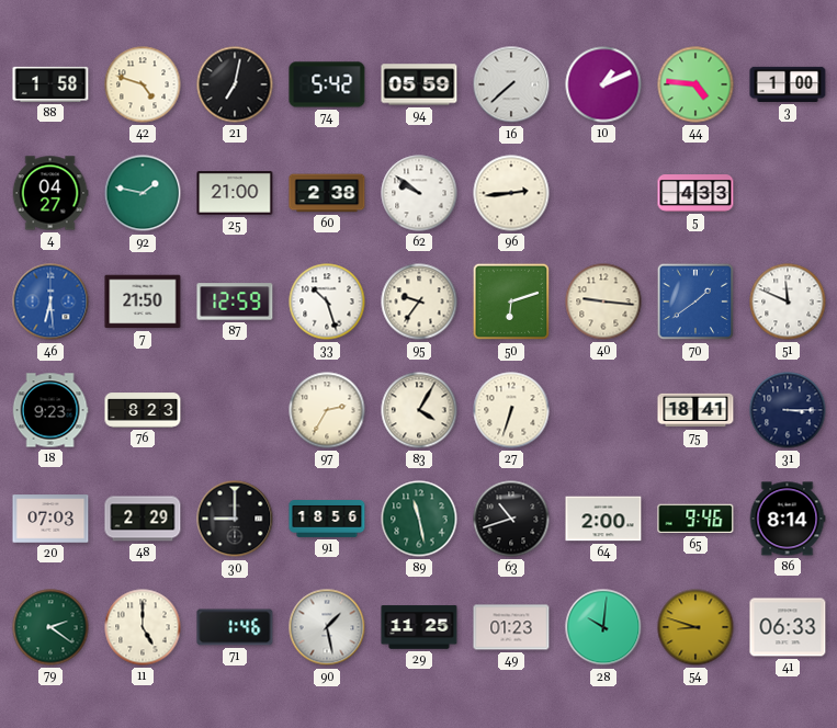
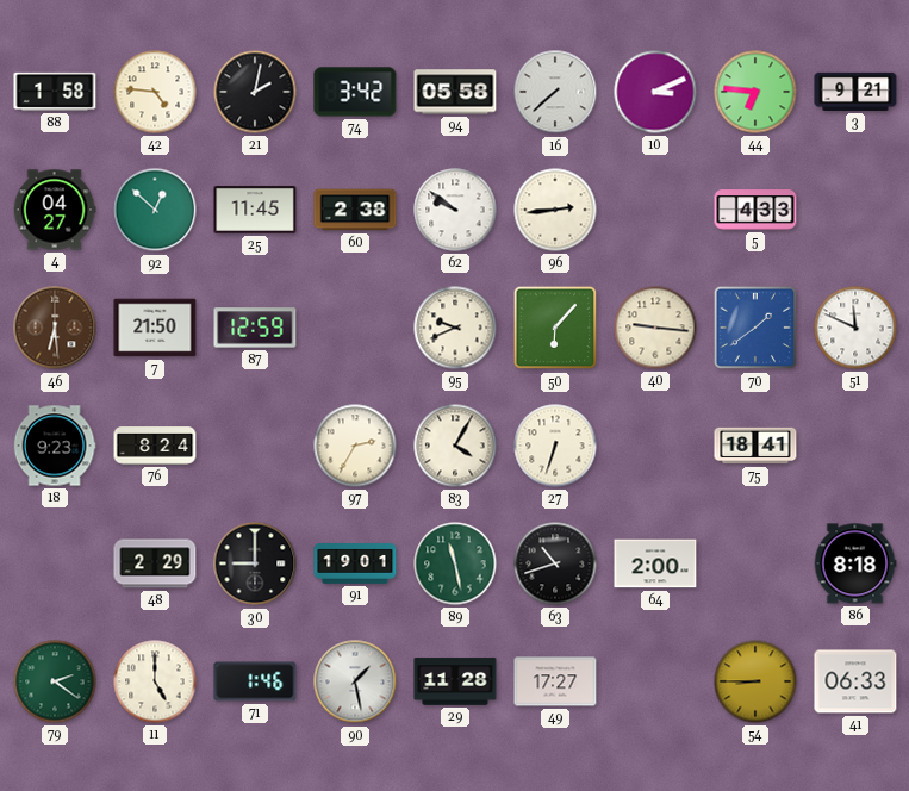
42: 4:48 -> 4:46 (155, 92)
21: 7:02 -> 2:02 (255, 92)
74: 5:42 -> 3:42 (355, 92)
94: 05:59 -> 05:58 (455, 92)
10: 1:11 -> 3:11 (655, 92)
44: 4:46 -> 6:46 (755, 92)
3: 1:00 -> 9:21 (855, 92)
92: 1:47 -> 12:52 (155, 210)
25: 21:00 -> 11:45 (255, 211)
46 dial: blue -> brown (55, 328)
33: 10:27 -> none (327, 302)
95: 9:36 -> 9:41 (455, 328)
50: 6:12 -> 6:07 (555, 328)
76: 8:23 -> 8:24 (155, 446)
31: 3:15 -> none (788, 410)
20: 07:03 -> none (50, 519)
91: 18:56 -> 19:01 (355, 565)
65: 9:46 -> none (695, 519)
86: 8:14 -> 8:18 (855, 563)
29: 11:25 -> 11:28 (455, 681)
49: 01:23 -> 17:27 (555, 681)
28: 10:01 -> none (603, 627)
54: 8:48 -> 8:45 (755, 681)
